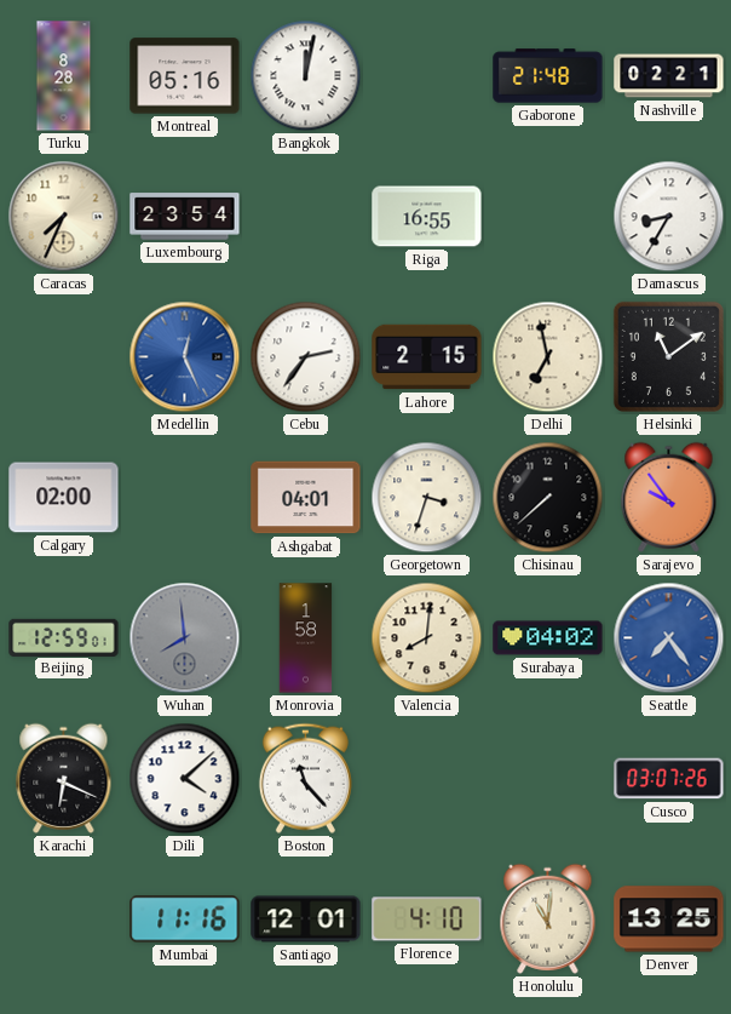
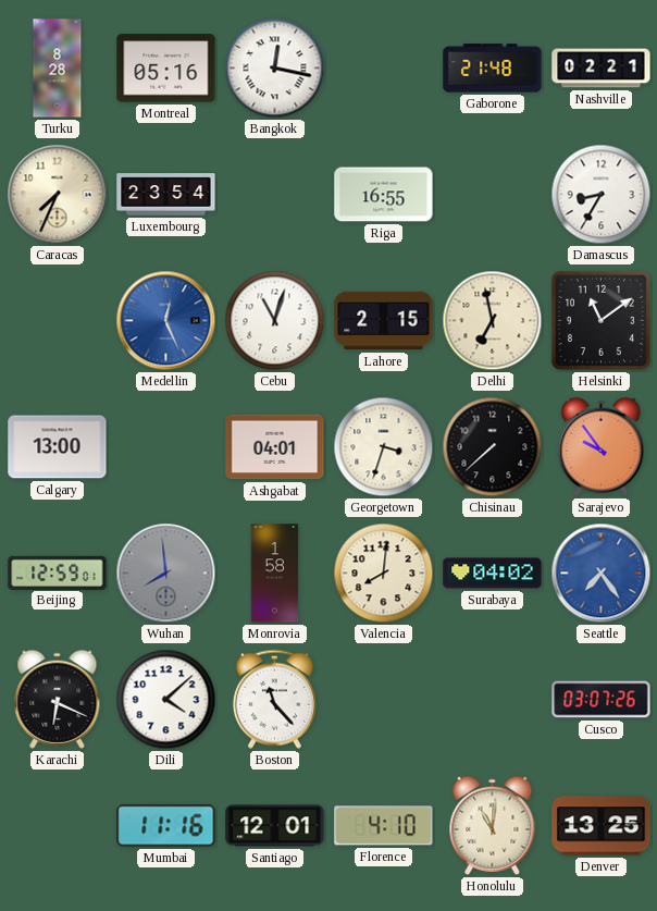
Bangkok: 12:02 -> 12:17 (275, 69)
Cebu: 2:36 -> 11:03 (275, 321)
Calgary: 02:00 -> 13:00 (58, 447)
